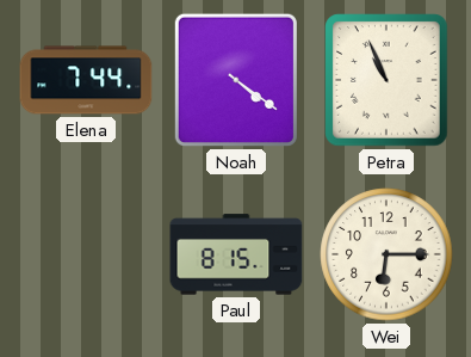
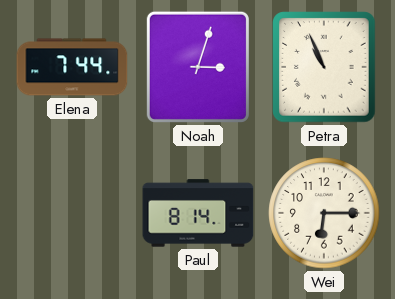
Noah: 4:21 -> 3:03 (198, 67)
Paul: 8:15 -> 8:14 (198, 213)
